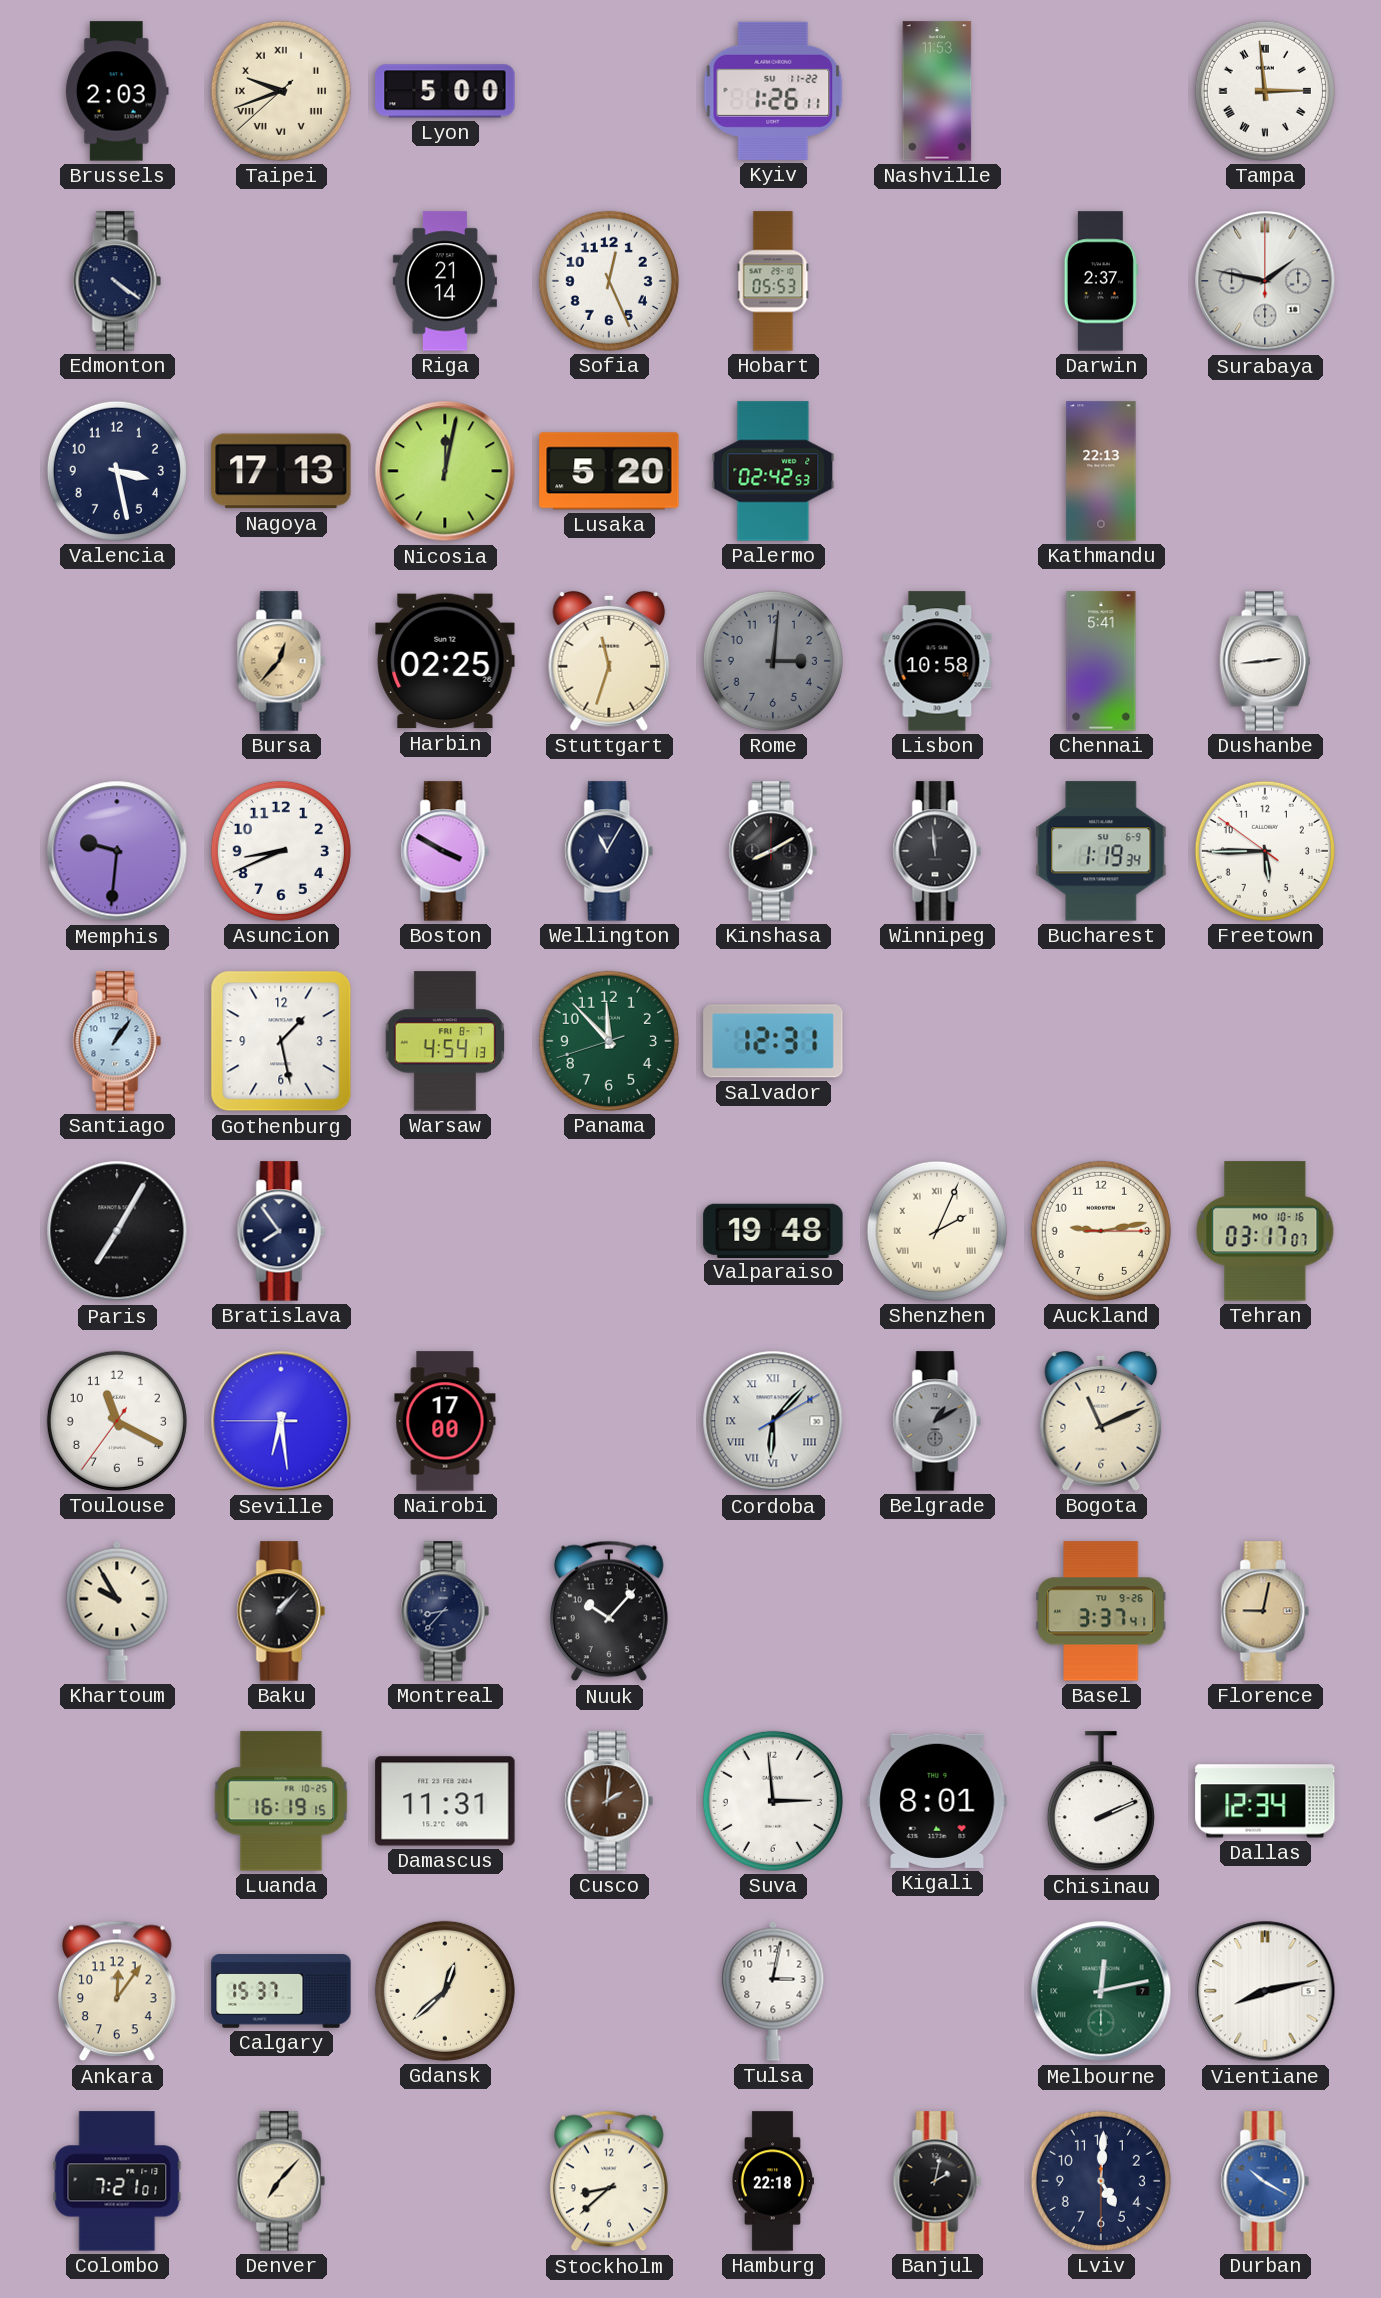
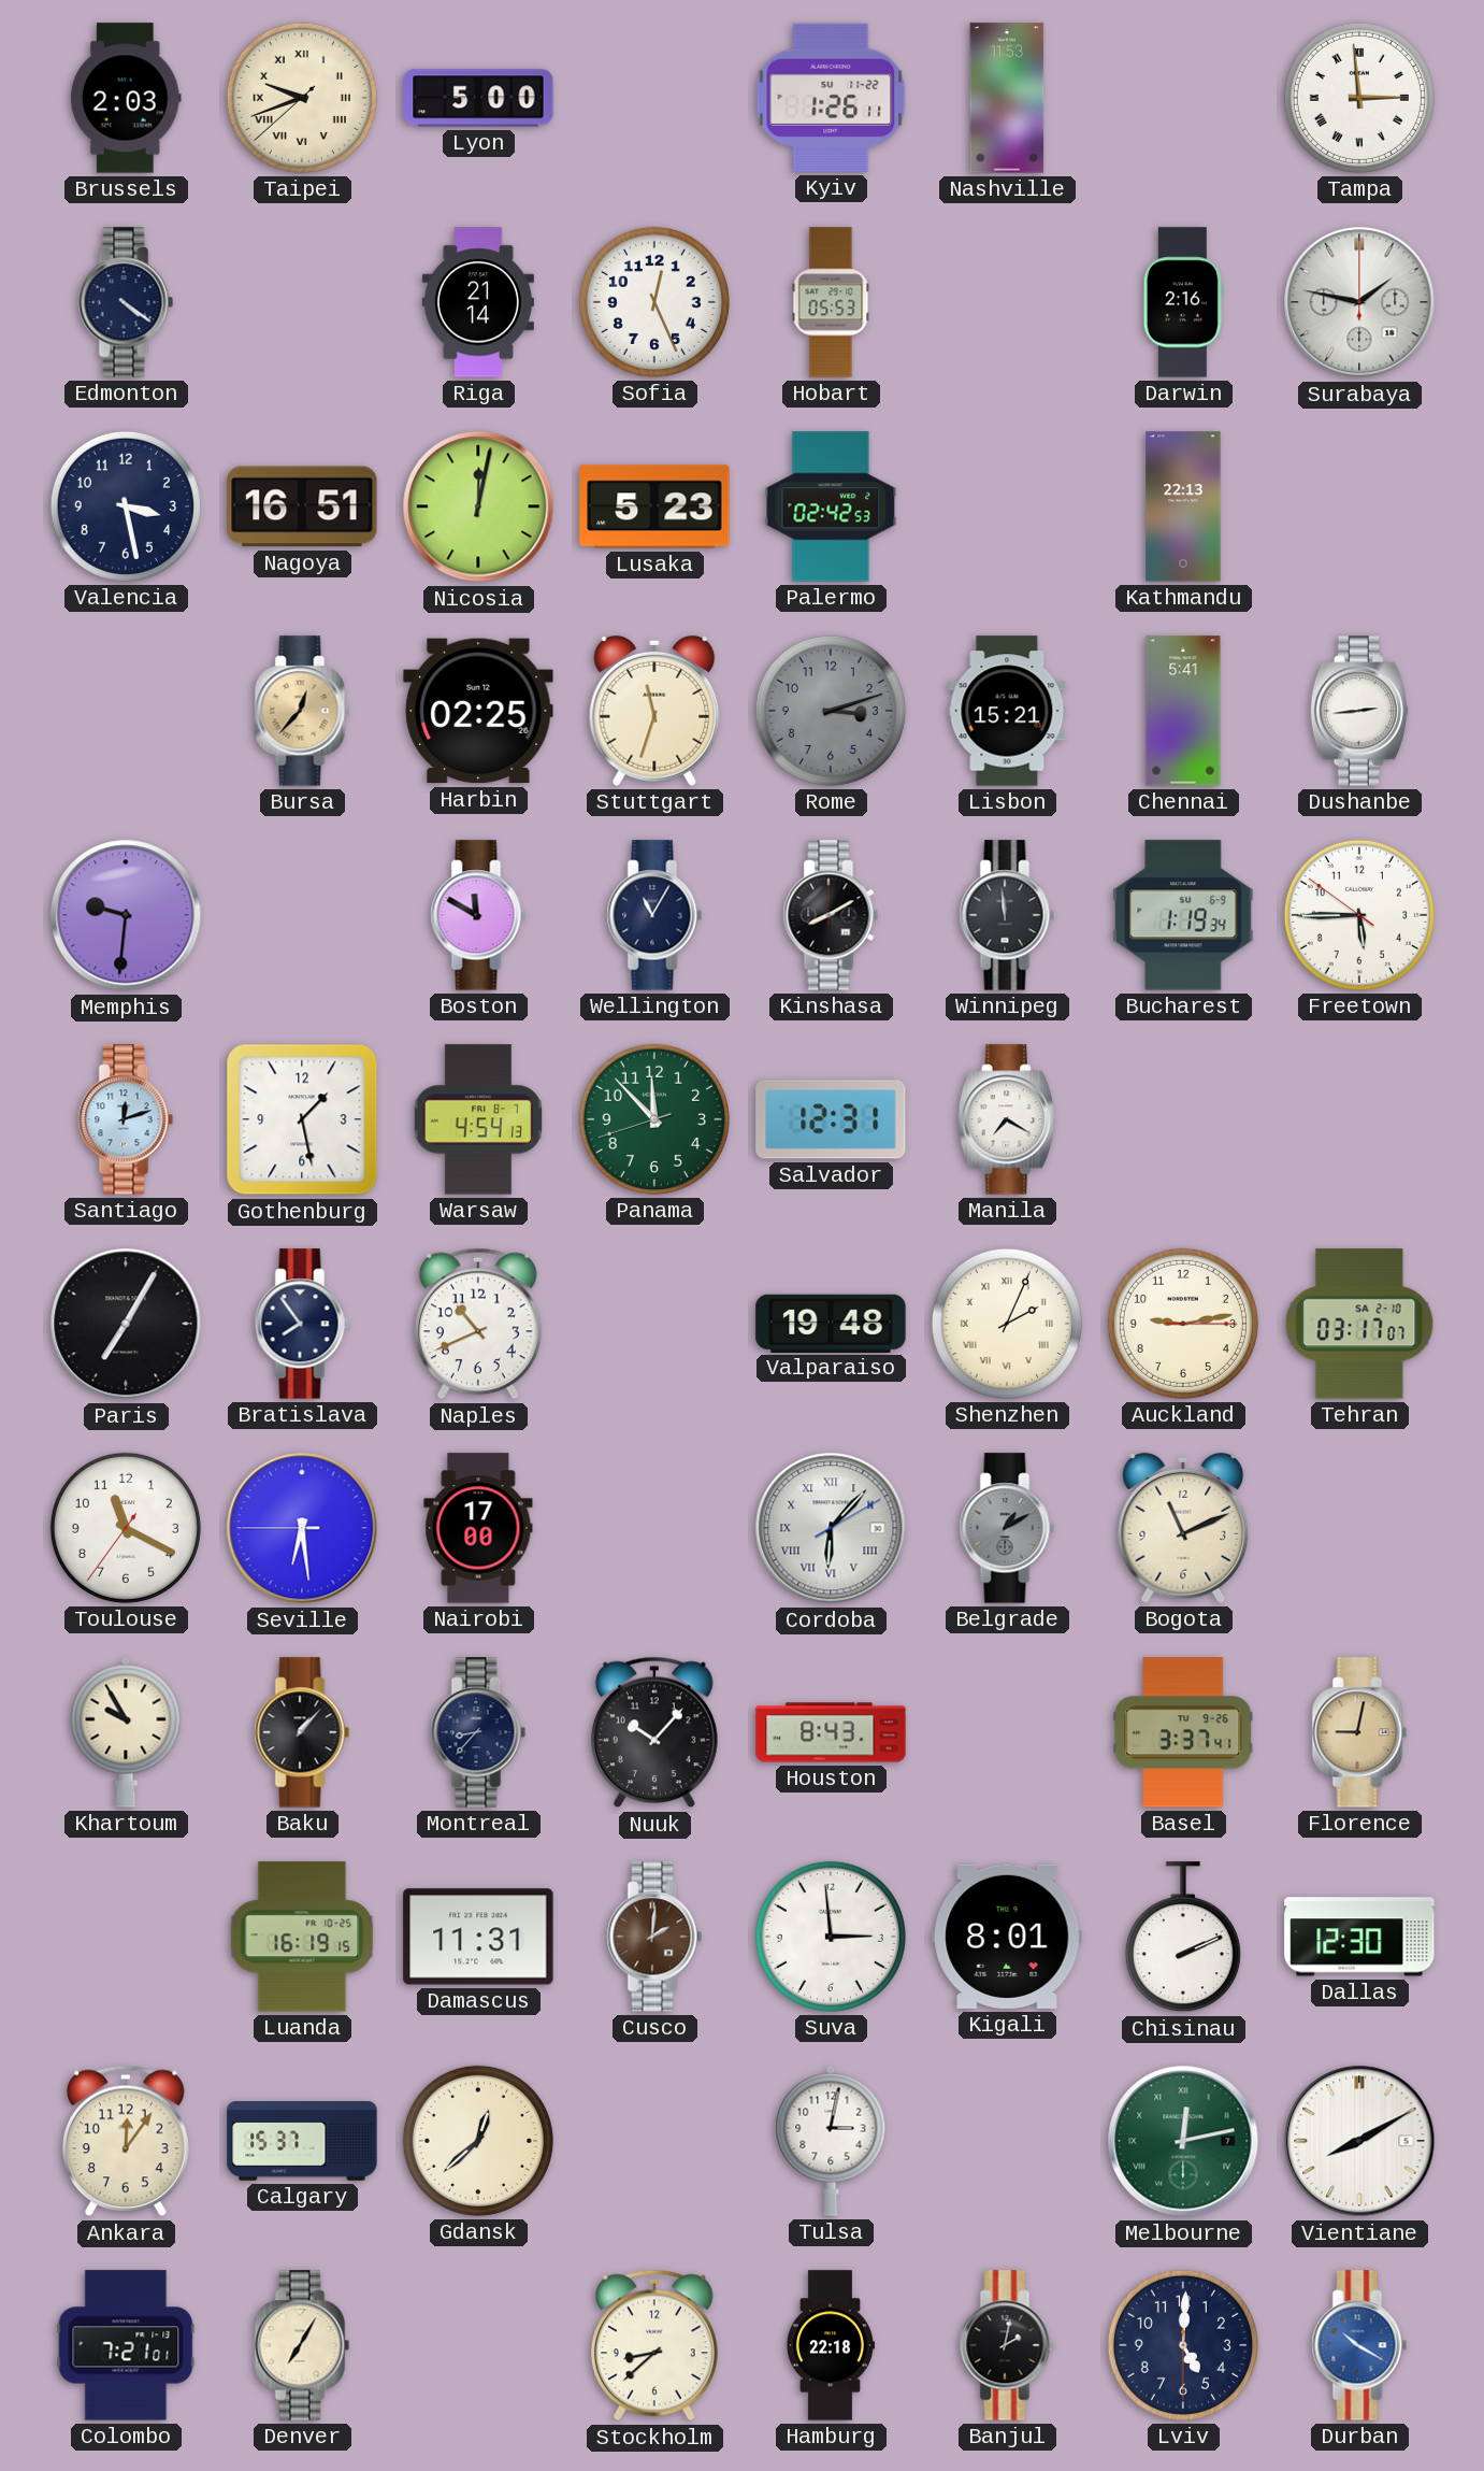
Darwin: 2:37 -> 2:16 (1183, 302)
Nagoya: 17:13 -> 16:51 (302, 506)
Lusaka: 5:20 -> 5:23 (654, 506)
Rome: 3:01 -> 3:12 (831, 711)
Lisbon: 10:58 -> 15:21 (1007, 711)
Asuncion: 8:41 -> none (281, 851)
Boston: 3:50 -> 11:50 (478, 915)
Santiago: 1:06 -> 12:12 (126, 1119)
Manila: none -> 7:20 (1007, 1119)
Naples: none -> 10:41 (478, 1324)
Tehran date: MO 10-16 -> SA 2-10 (1359, 1324)
Houston: none -> 8:43 (831, 1732)
Dallas: 12:34 -> 12:30 (1359, 1937)
Vientiane: 8:13 -> 8:10 (1359, 2141)
Denver: 7:07 -> 7:05 (302, 2345)
